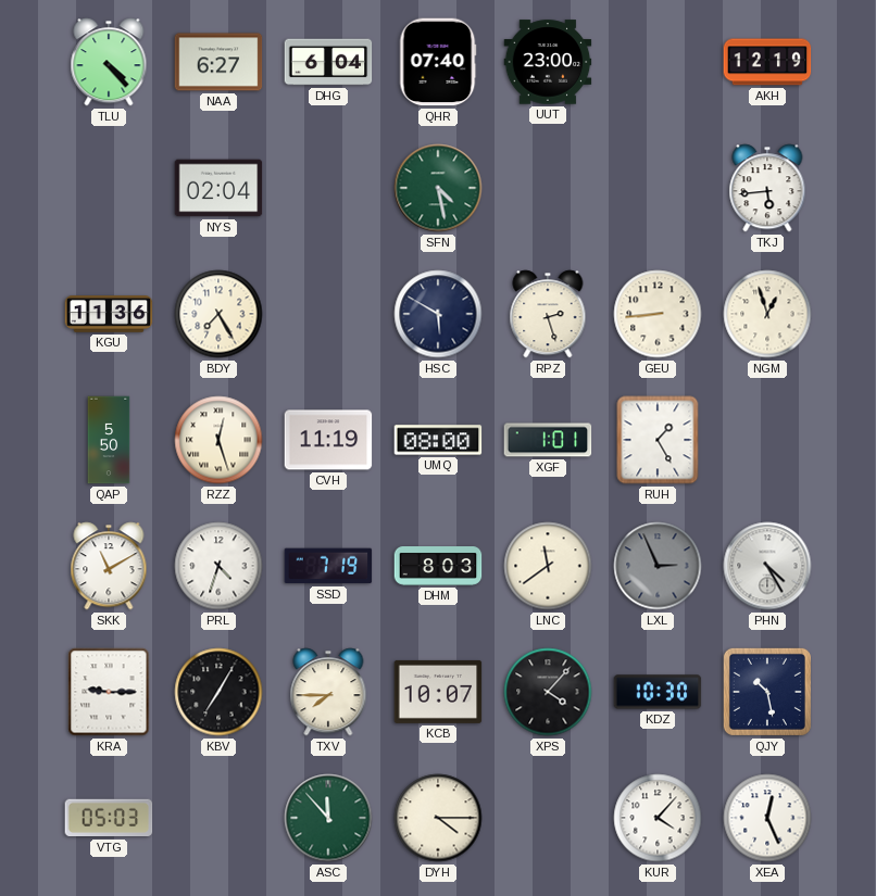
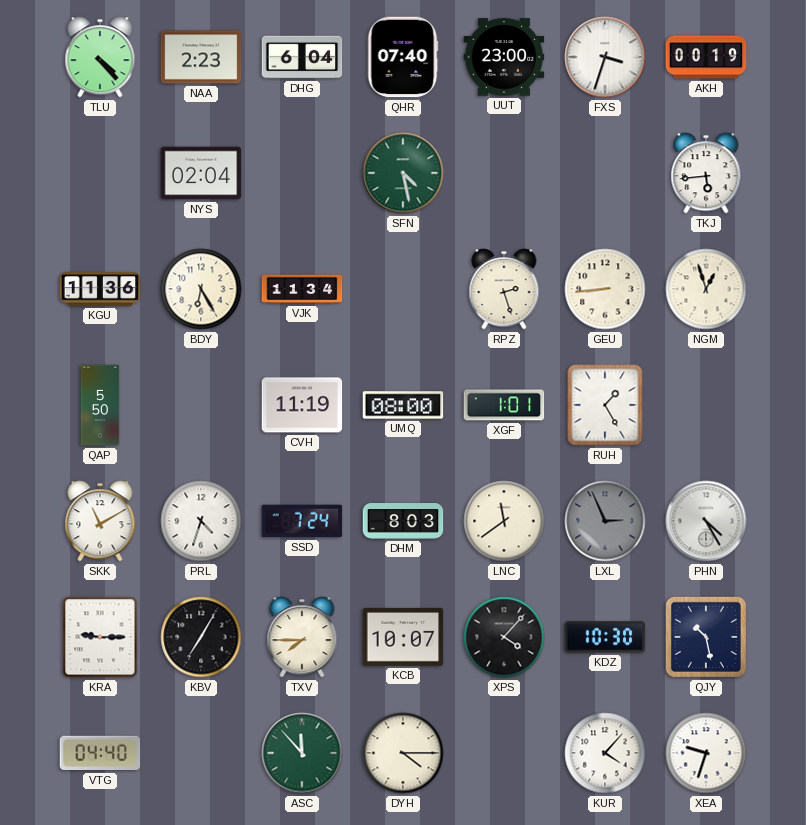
NAA: 6:27 -> 2:23 (201, 57)
FXS: none -> 3:33 (605, 57)
AKH: 12:19 -> 00:19 (706, 57)
BDY: 7:25 -> 6:25 (201, 289)
VJK: none -> 11:34 (302, 289)
HSC: 5:50 -> none (438, 314)
RZZ: 12:27 -> none (218, 440)
SSD: 7:19 -> 7:24 (302, 521)
VTG: 05:03 -> 04:40 (100, 753)
XEA: 12:26 -> 9:33 (706, 753)
